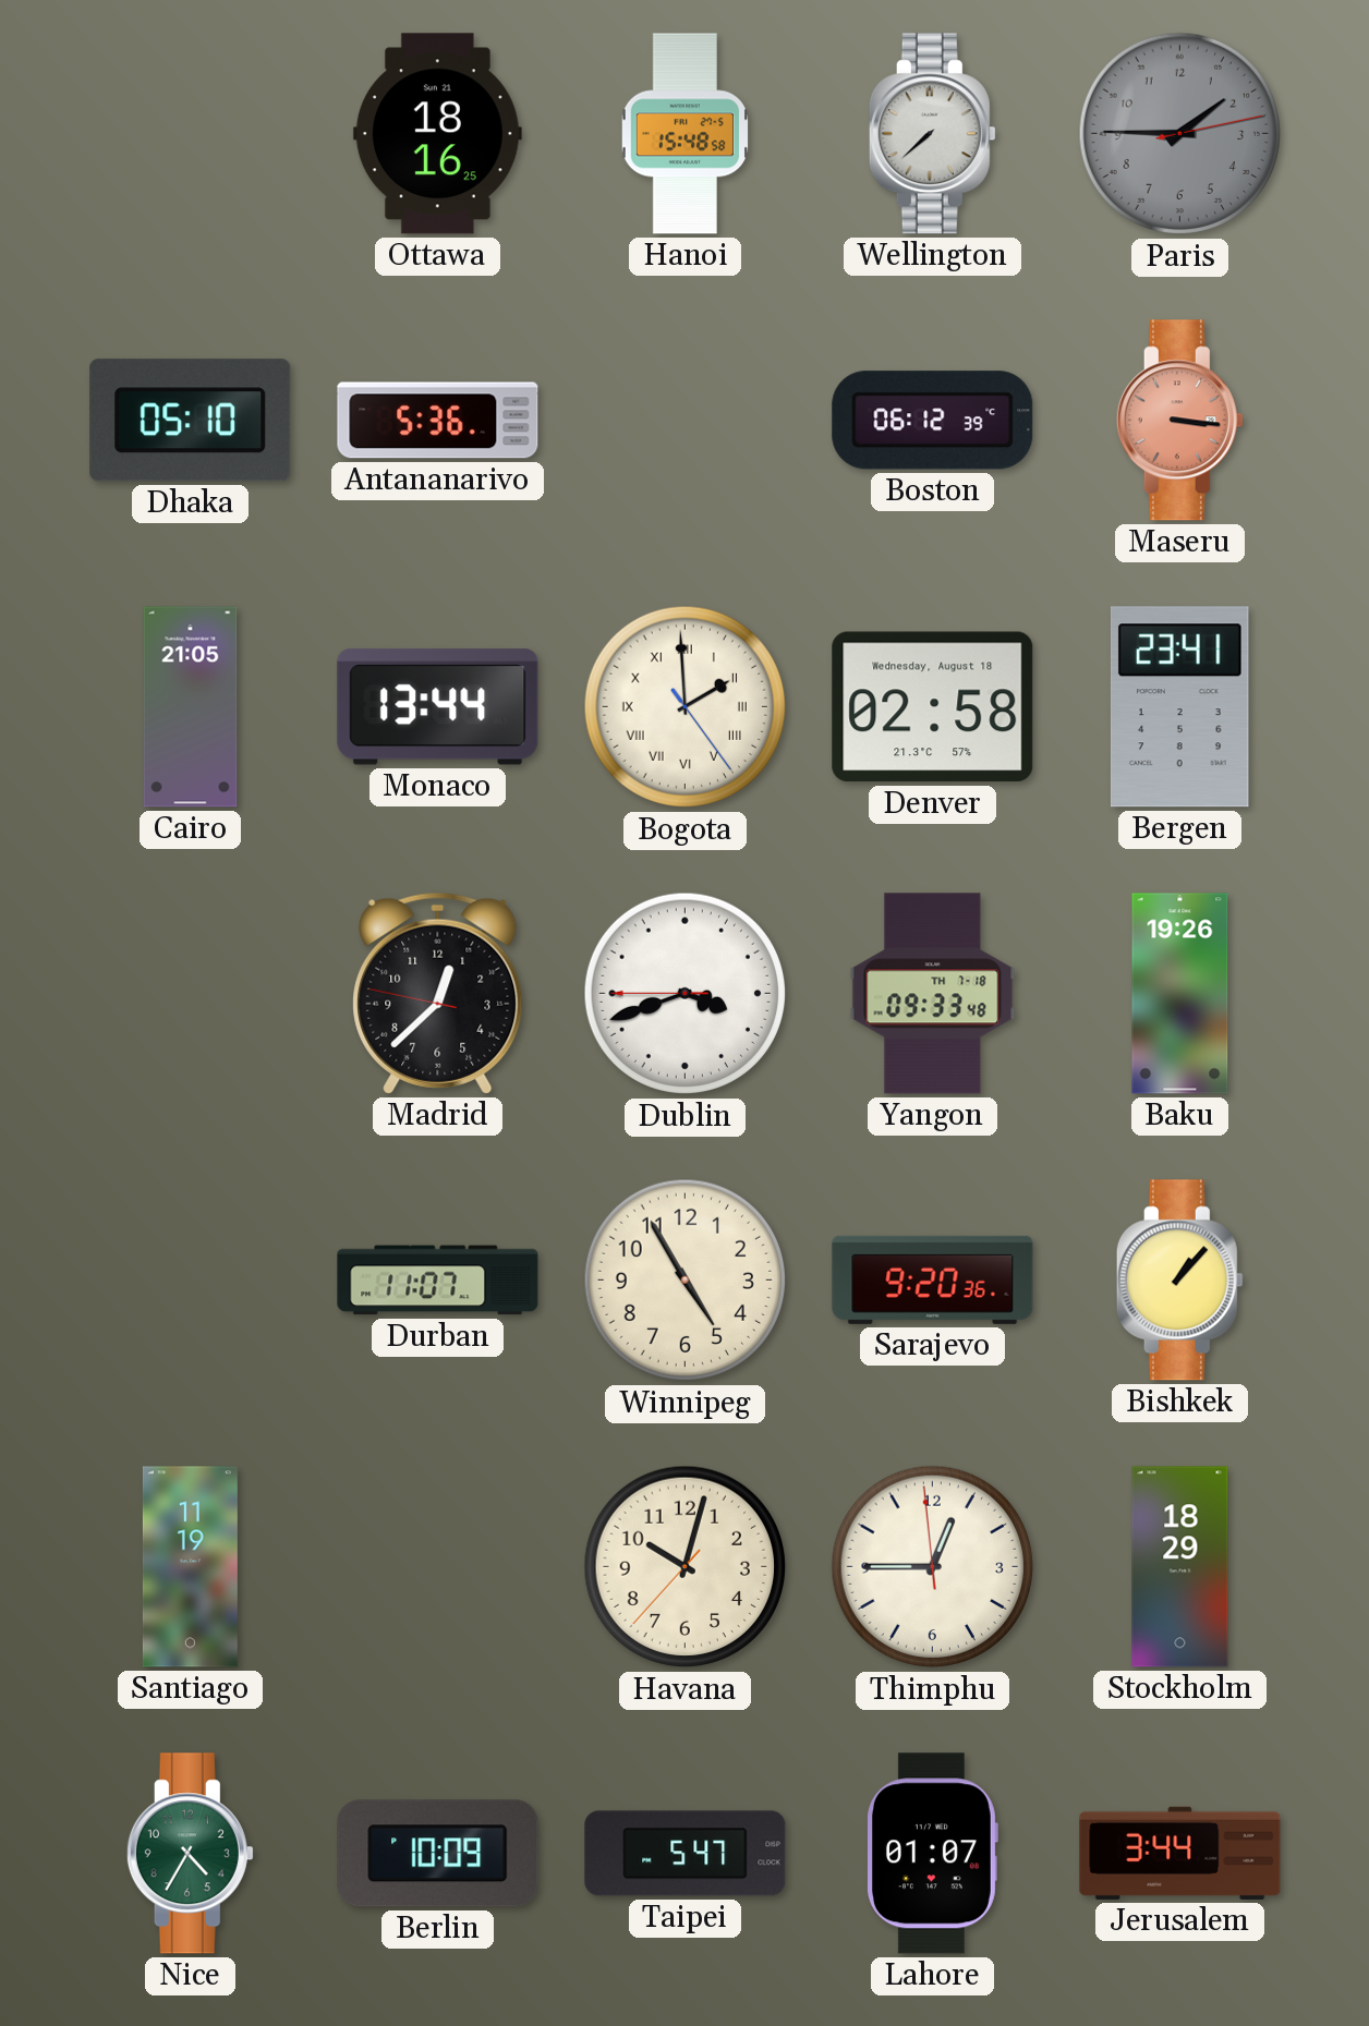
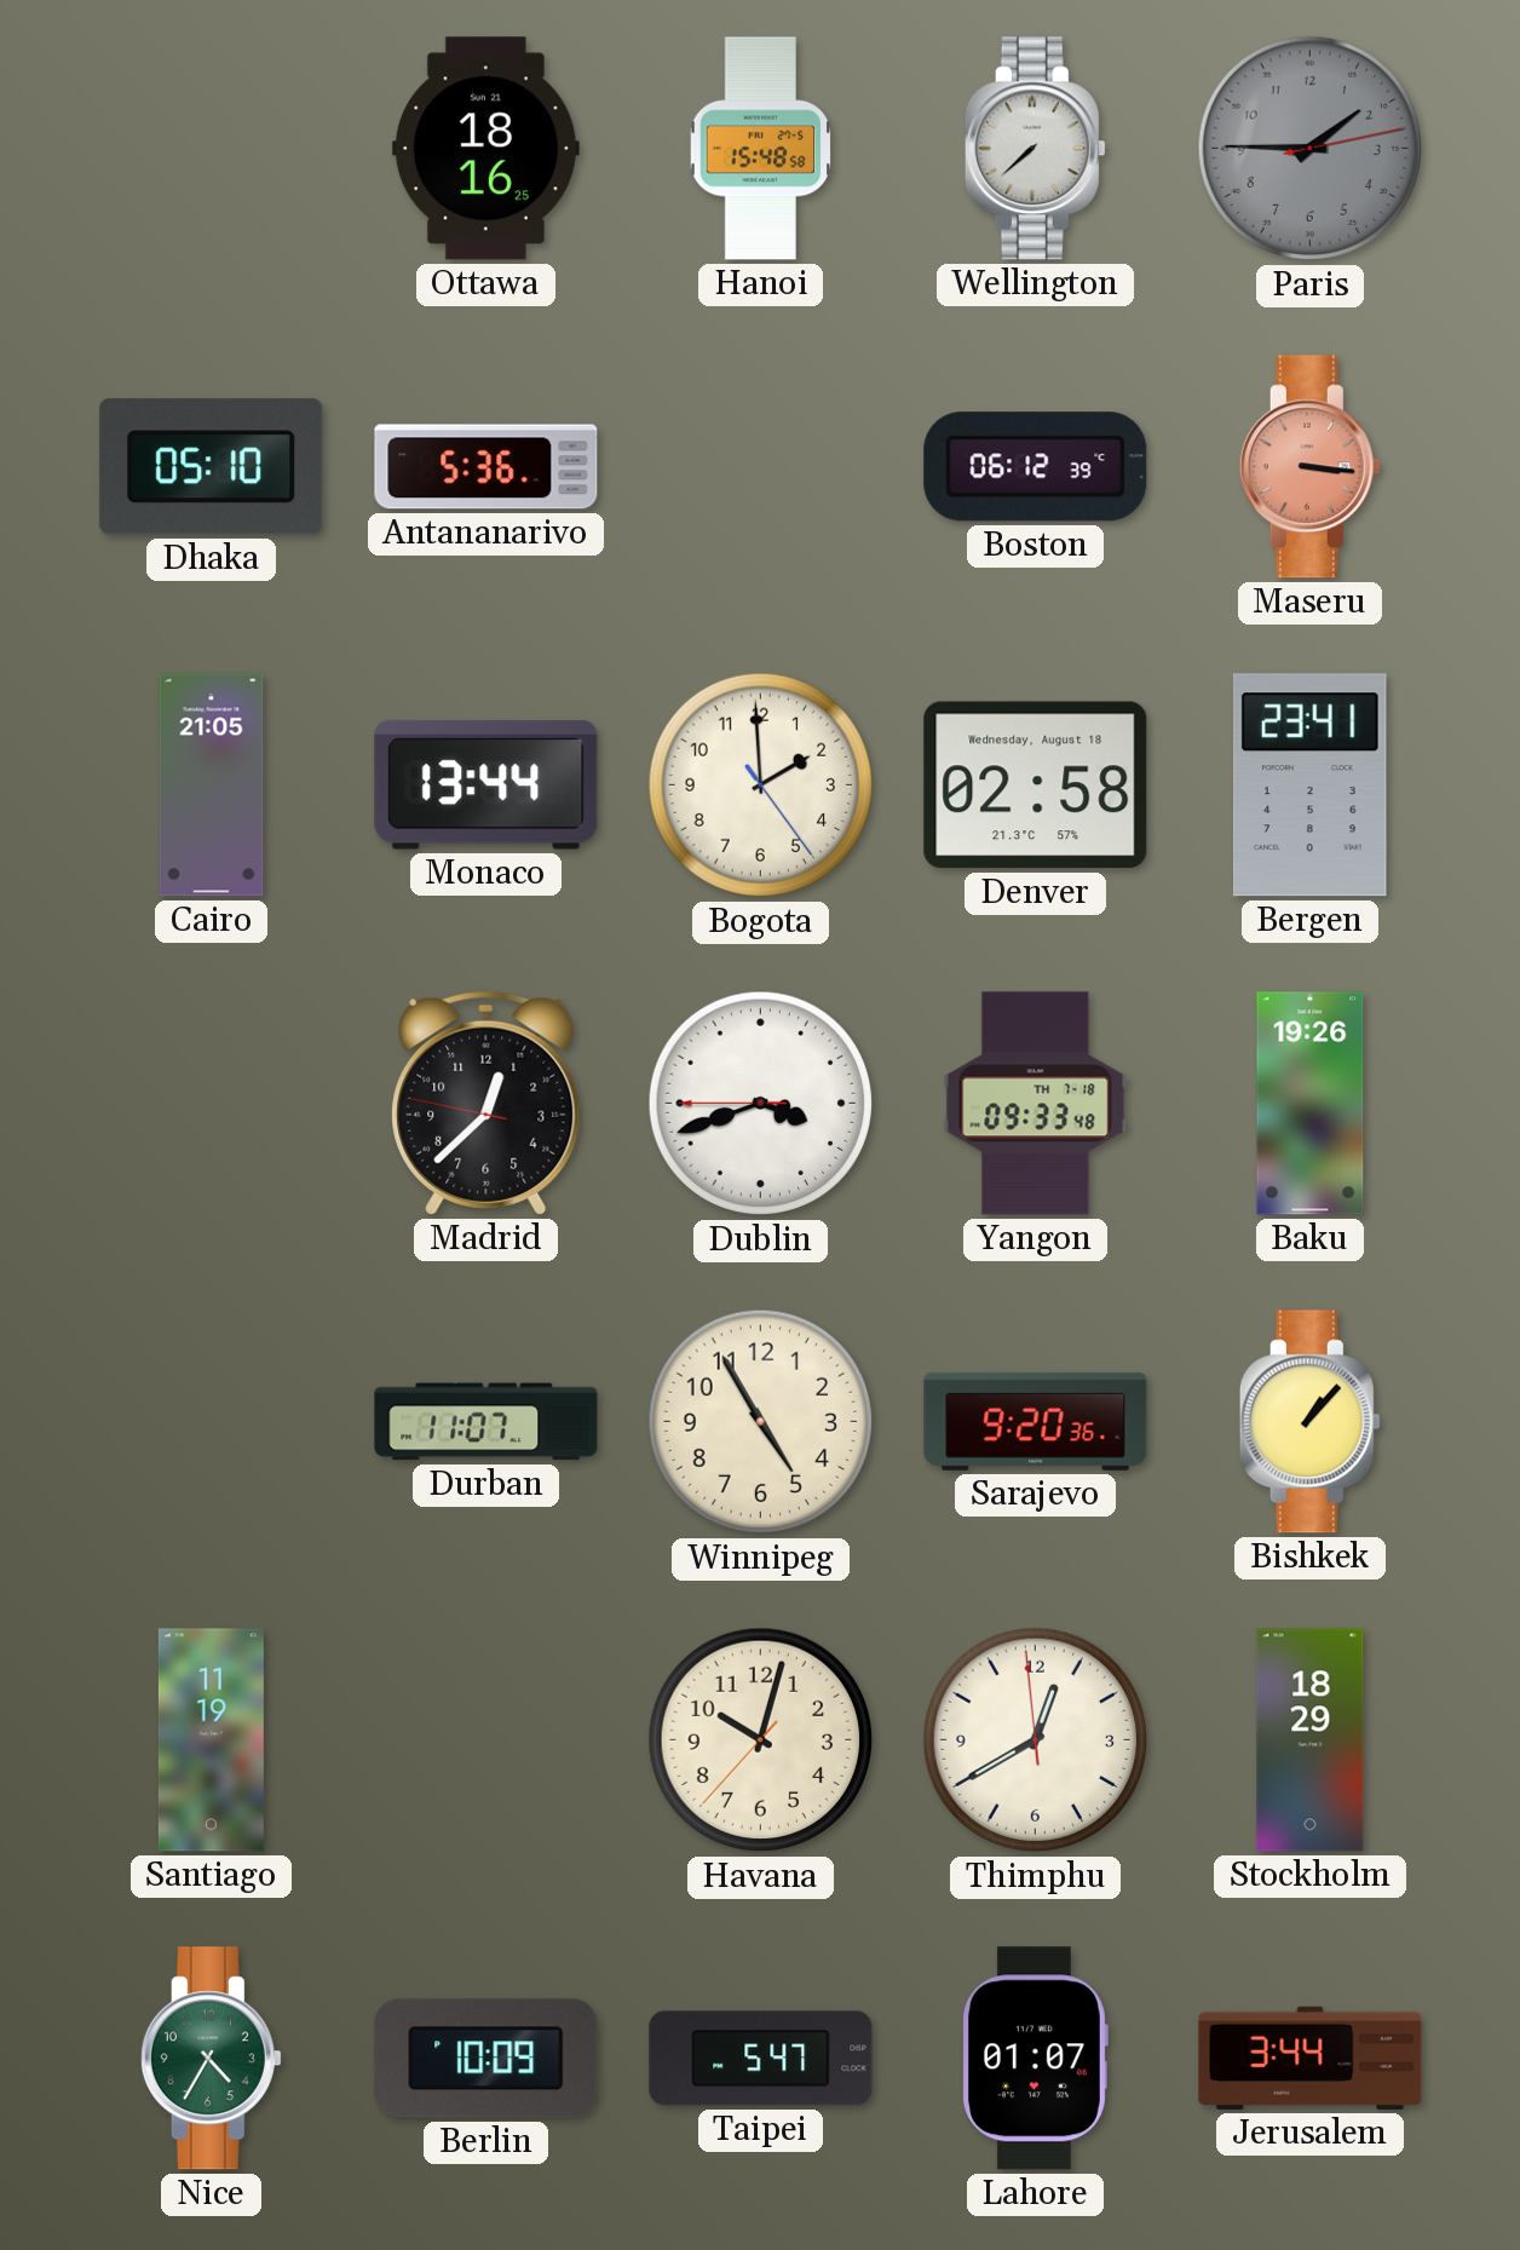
Bogota numerals: Roman -> Arabic (761, 786)
Thimphu: 12:44 -> 12:39 (1036, 1740)
